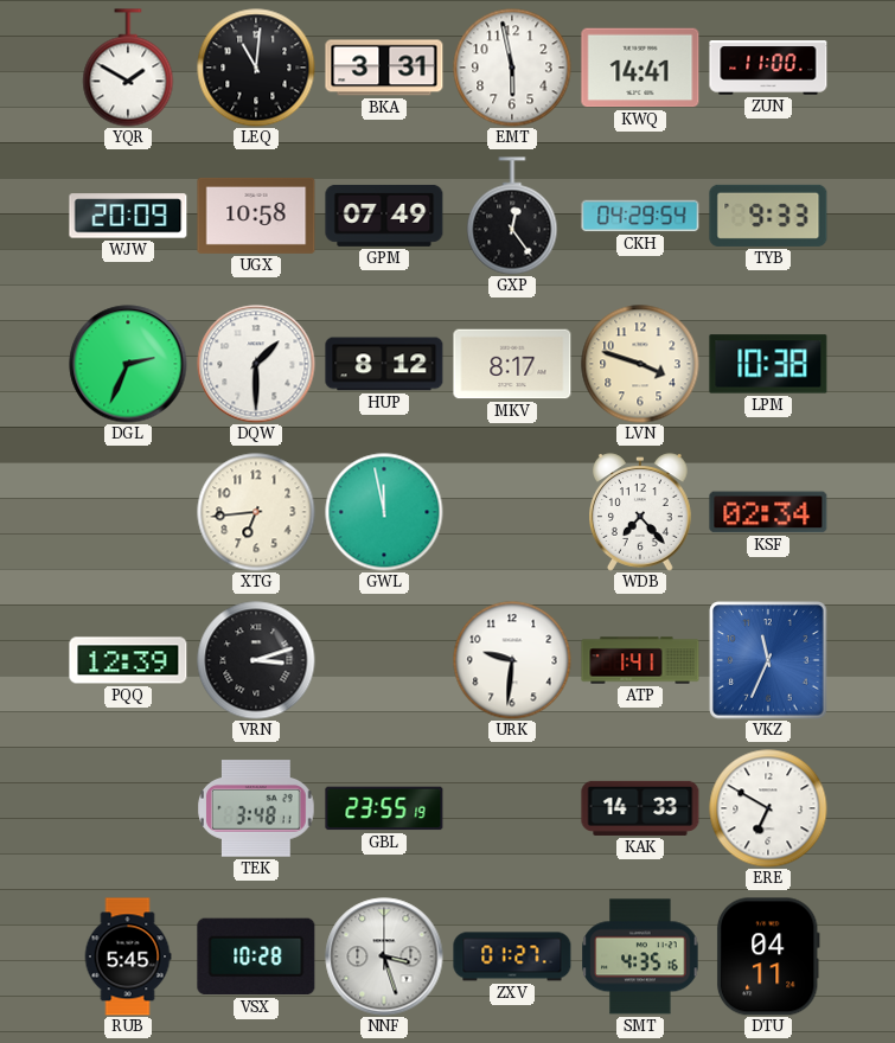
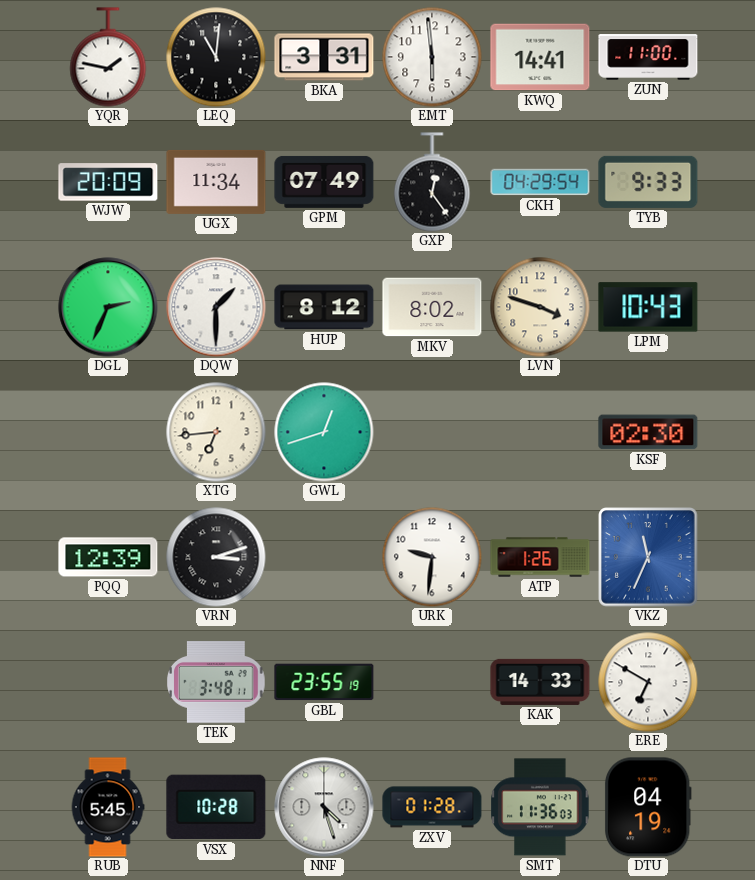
YQR: 1:50 -> 1:47 (108, 57)
EMT: 5:58 -> 5:59 (432, 57)
UGX: 10:58 -> 11:34 (216, 182)
MKV: 8:17 -> 8:02 (432, 307)
LPM: 10:38 -> 10:43 (648, 307)
GWL: 11:58 -> 12:42 (324, 432)
WDB: 7:23 -> none (641, 512)
KSF: 02:34 -> 02:30 (648, 432)
ATP: 1:41 -> 1:26 (540, 557)
NNF: 3:27 -> 4:27 (324, 807)
ZXV: 01:27 -> 01:28 (432, 807)
SMT: 4:35 -> 11:36 (540, 807)
DTU: 04:11 -> 04:19 (648, 807)
